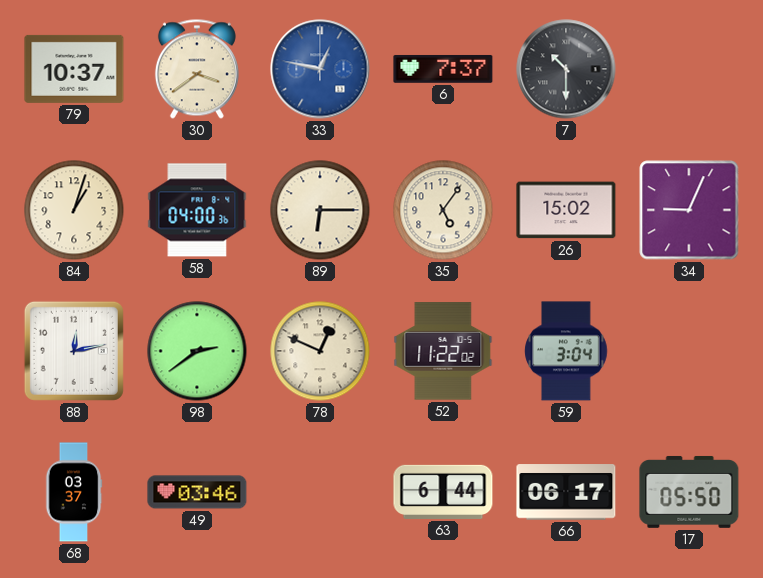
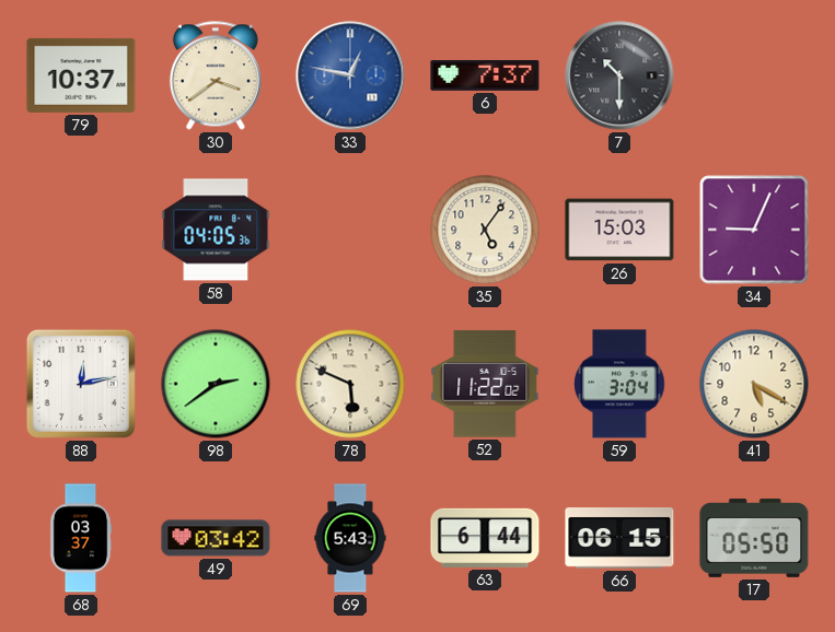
84: 1:03 -> none (74, 210)
58: 04:00 -> 04:05 (216, 230)
89: 6:15 -> none (320, 210)
26: 15:02 -> 15:03 (619, 230)
78: 12:49 -> 5:49 (350, 384)
41: none -> 5:20 (754, 384)
49: 03:46 -> 03:42 (216, 538)
69: none -> 5:43 (350, 538)
66: 06:17 -> 06:15 (619, 538)
